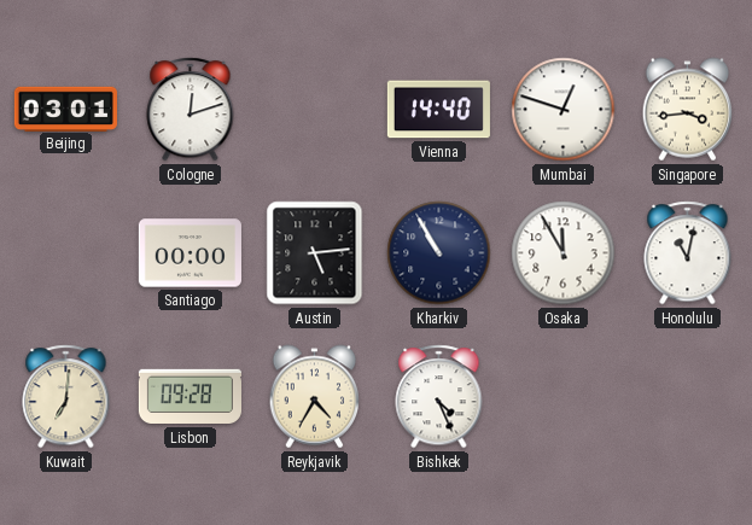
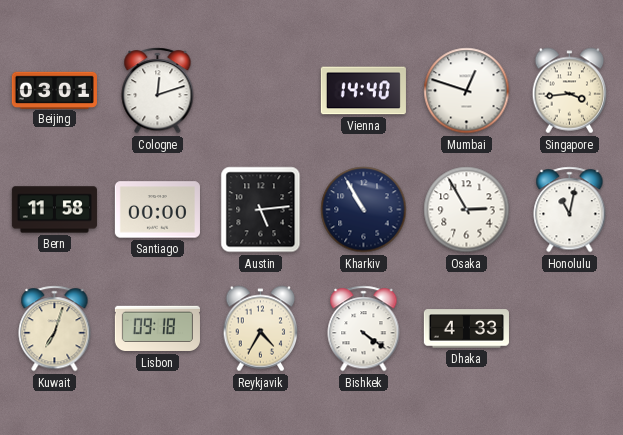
Bern: none -> 11:58 (54, 210)
Osaka: 11:55 -> 2:55 (467, 210)
Kuwait: 7:01 -> 7:03 (55, 329)
Lisbon: 09:28 -> 09:18 (157, 329)
Bishkek: 4:26 -> 4:21 (364, 329)
Dhaka: none -> 4:33 (466, 329)
